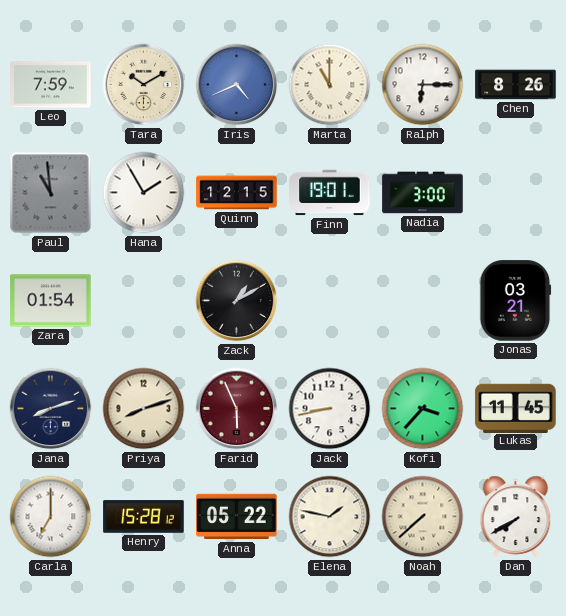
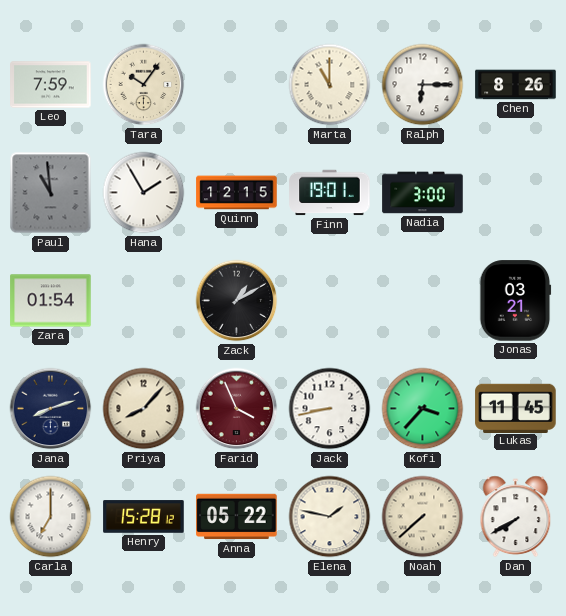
Tara: 10:10 -> 10:06 (144, 85)
Iris: 4:41 -> none (237, 85)
Priya: 8:12 -> 8:07 (144, 409)
Farid: 5:56 -> 3:56 (237, 409)
